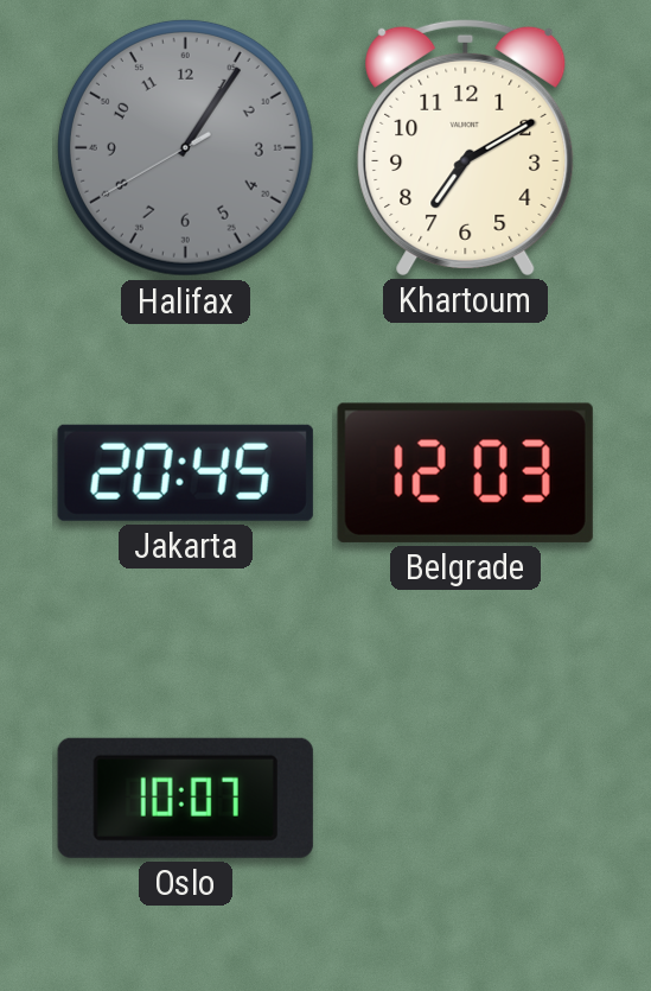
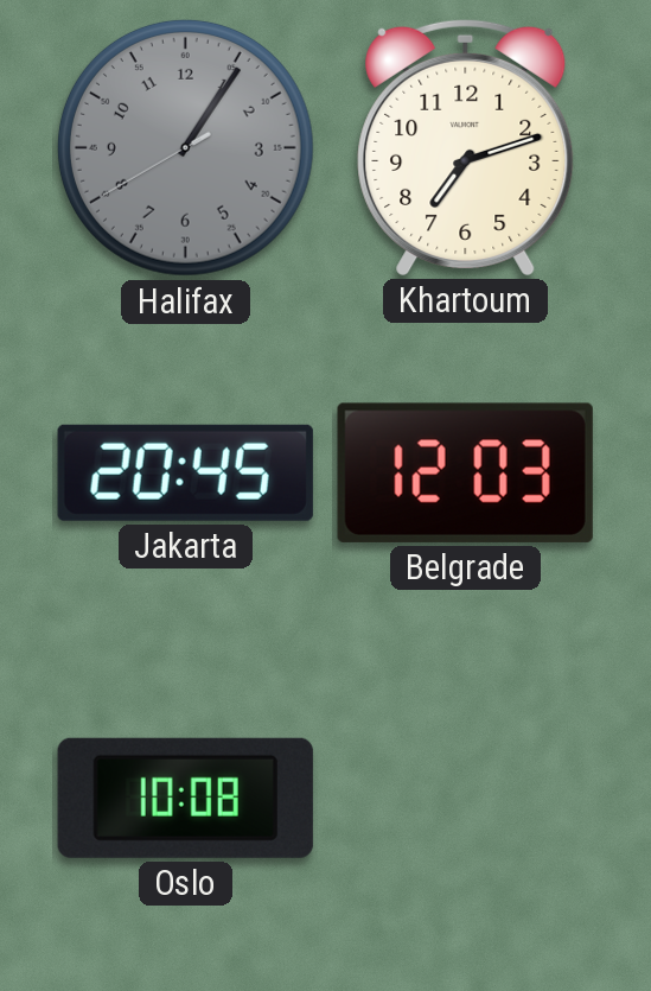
Khartoum: 7:10 -> 7:12 (466, 147)
Oslo: 10:07 -> 10:08 (185, 798)
